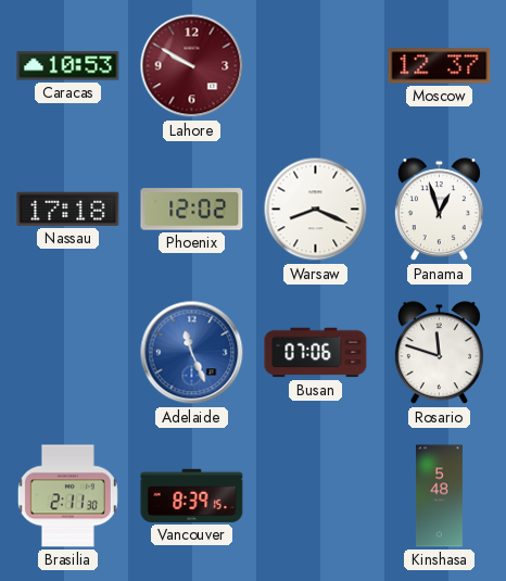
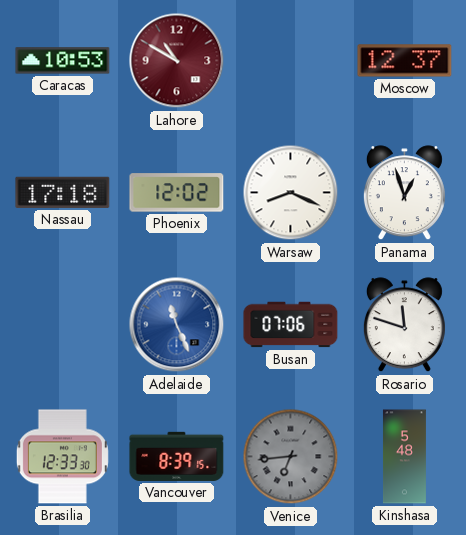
Lahore: 9:50 -> 10:50 (177, 61)
Brasilia: 2:11 -> 12:33 (62, 457)
Venice: none -> 6:44 (291, 457)
